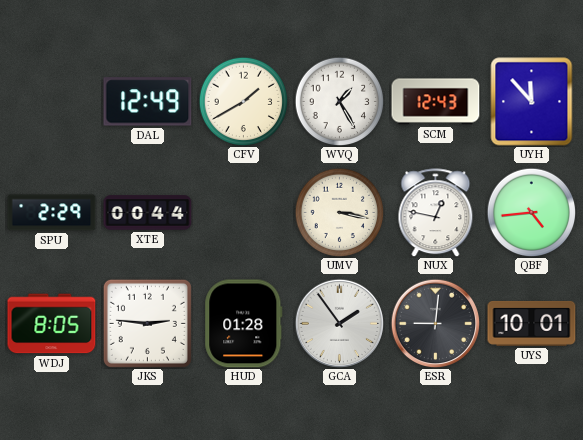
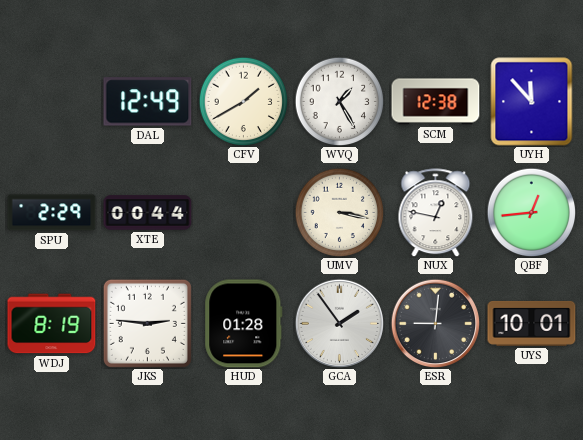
SCM: 12:43 -> 12:38 (436, 102)
QBF: 4:44 -> 12:44 (531, 212)
WDJ: 8:05 -> 8:19 (52, 324)
